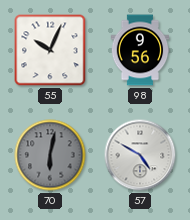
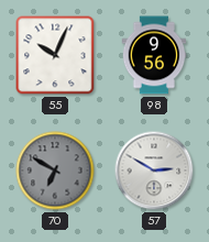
70: 6:02 -> 6:50 (55, 170)
57: 4:50 -> 2:50 (154, 170)
